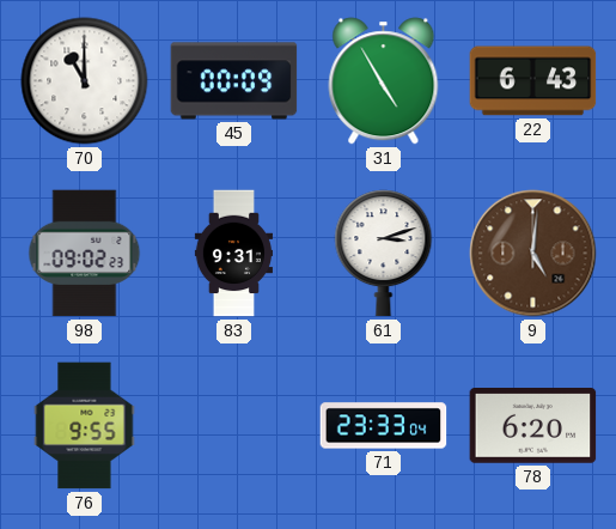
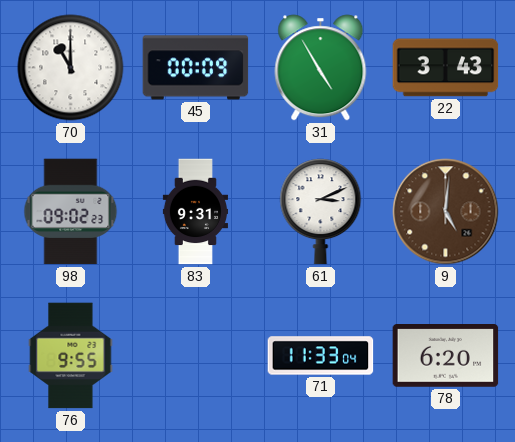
22: 6:43 -> 3:43 (446, 68)
61: 3:12 -> 3:11 (321, 212)
71: 23:33 -> 11:33 (321, 356)
